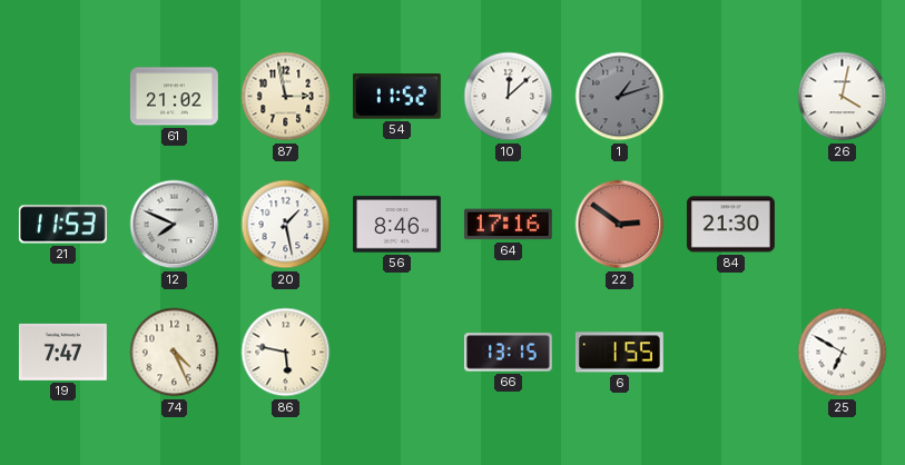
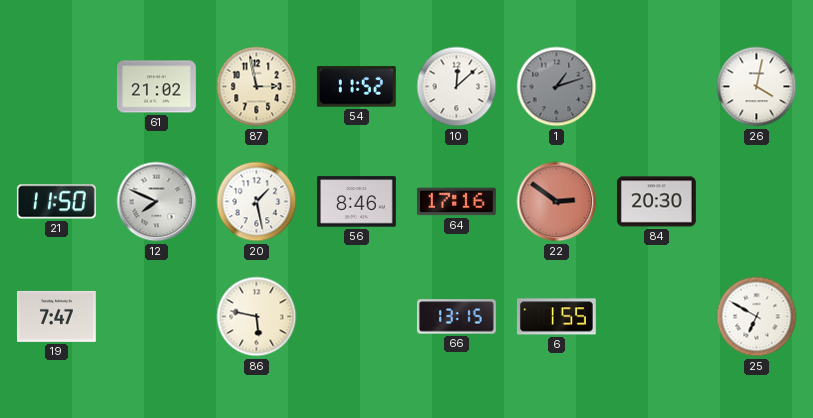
21: 11:53 -> 11:50 (56, 202)
84: 21:30 -> 20:30 (656, 202)
74: 4:26 -> none (175, 353)
